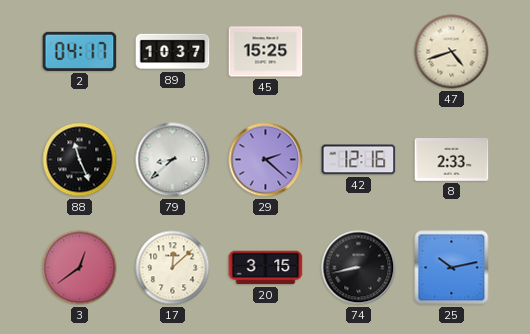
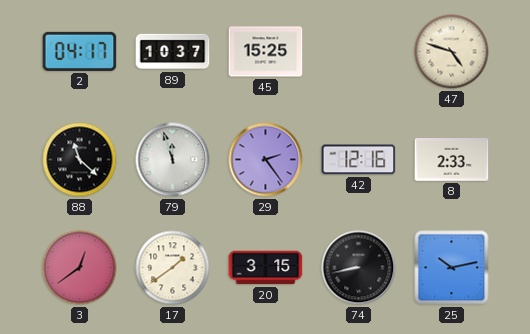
47: 4:42 -> 4:48 (452, 52)
88: 11:26 -> 11:22 (80, 160)
79: 8:38 -> 11:57 (173, 160)
29: 2:22 -> 2:24 (266, 160)
17: 12:08 -> 1:39 (173, 268)
